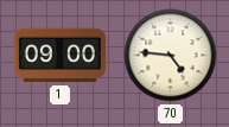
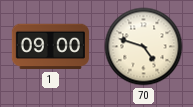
70: 4:46 -> 4:48 (144, 47)
